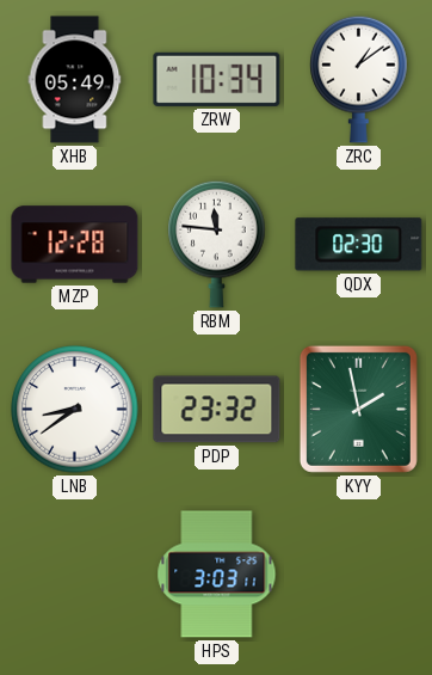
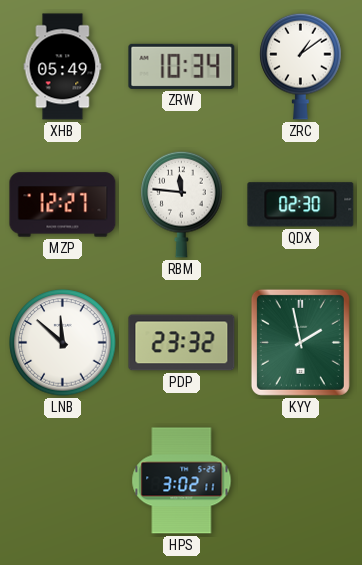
MZP: 12:28 -> 12:27 (63, 205)
LNB: 8:39 -> 11:52 (63, 343)
HPS: 3:03 -> 3:02 (182, 481)
